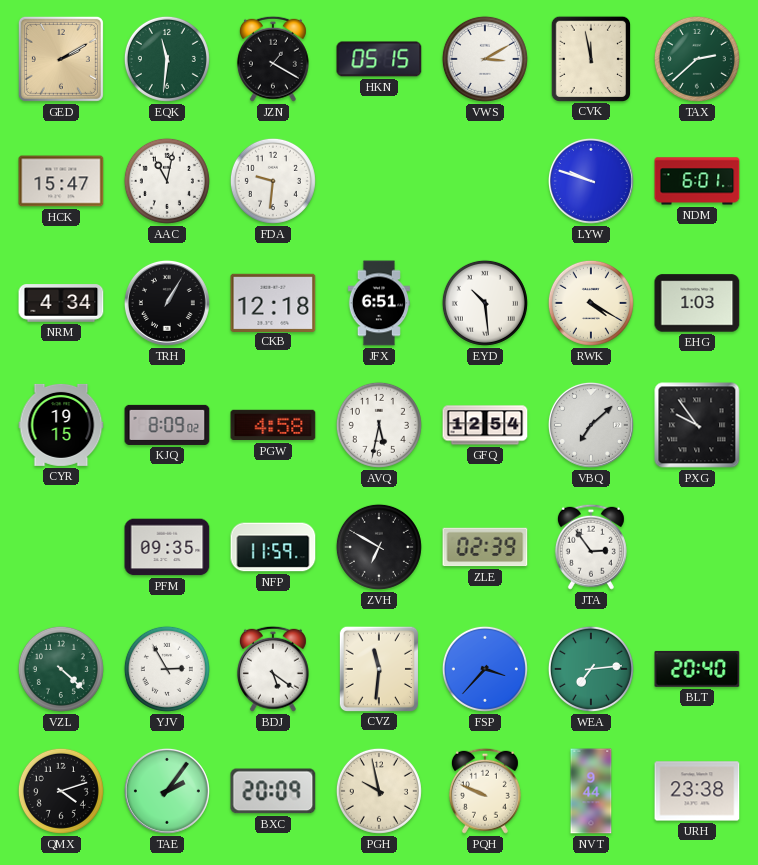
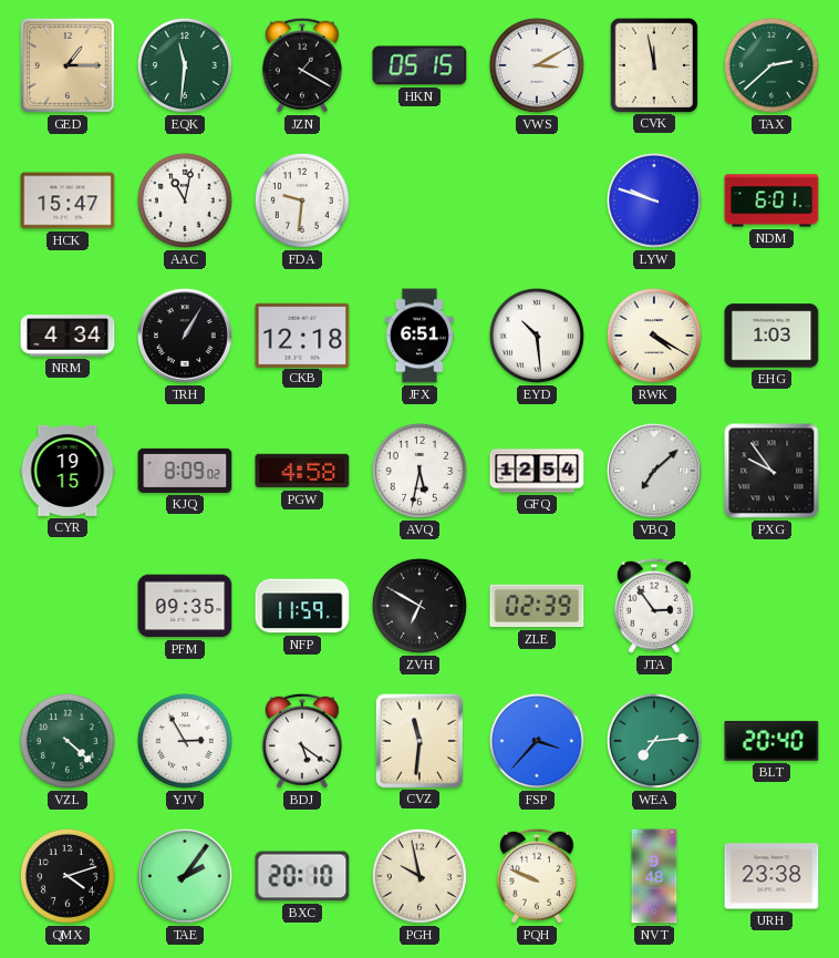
GED: 2:10 -> 1:15 (68, 65)
BXC: 20:09 -> 20:10 (302, 876)
NVT: 9:44 -> 9:48 (654, 876)
